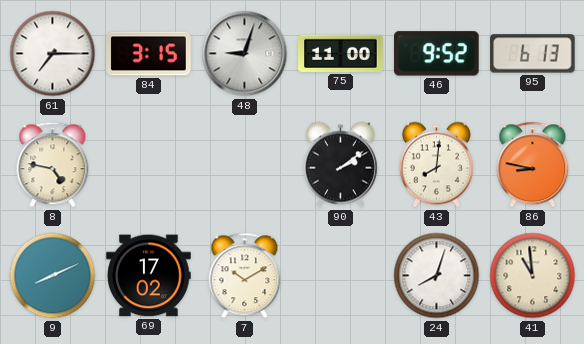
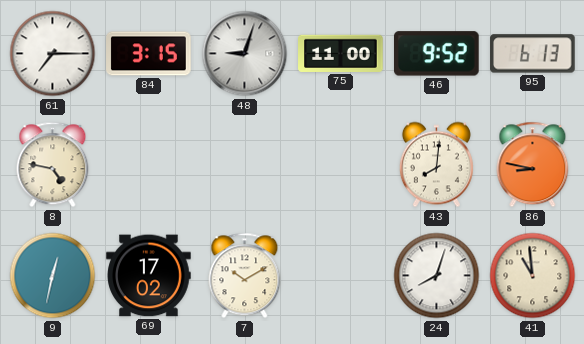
90: 2:09 -> none (340, 165)
9: 8:11 -> 12:32 (53, 276)
